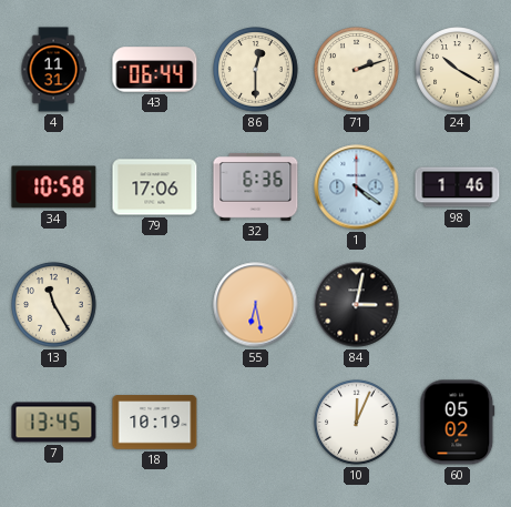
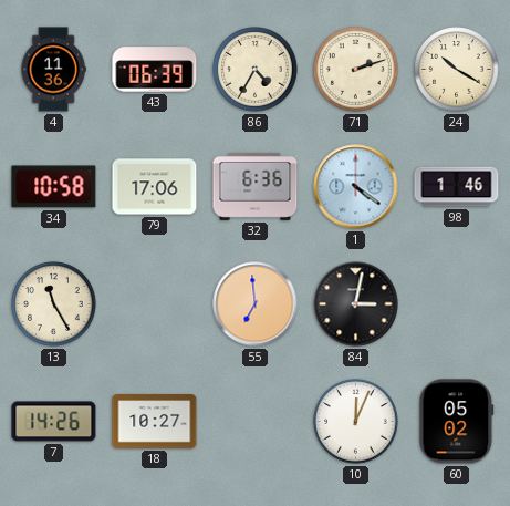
4: 11:31 -> 11:36 (53, 70)
43: 06:44 -> 06:39 (155, 70)
86: 12:30 -> 4:35 (256, 70)
55: 6:28 -> 6:59 (256, 304)
7: 13:45 -> 14:26 (54, 422)
18: 10:19 -> 10:27 (155, 422)
